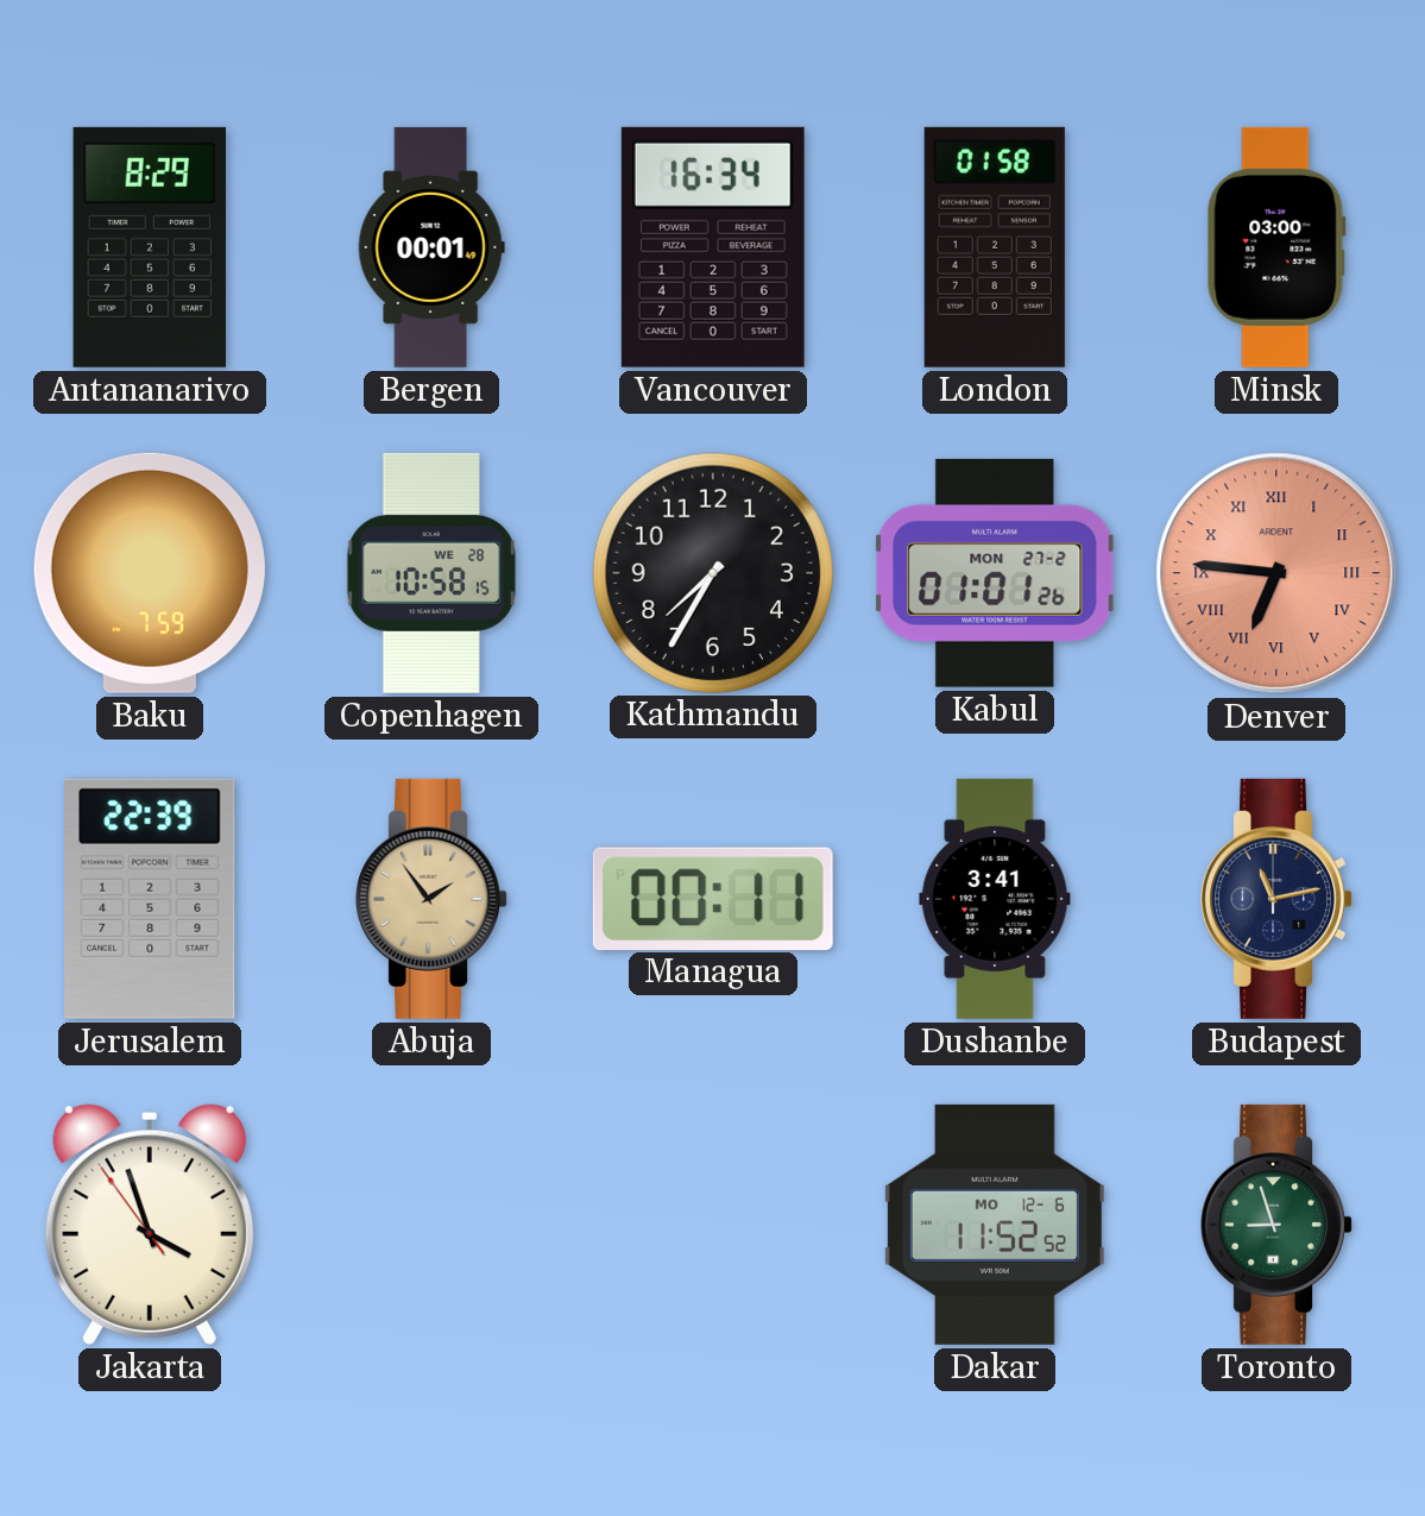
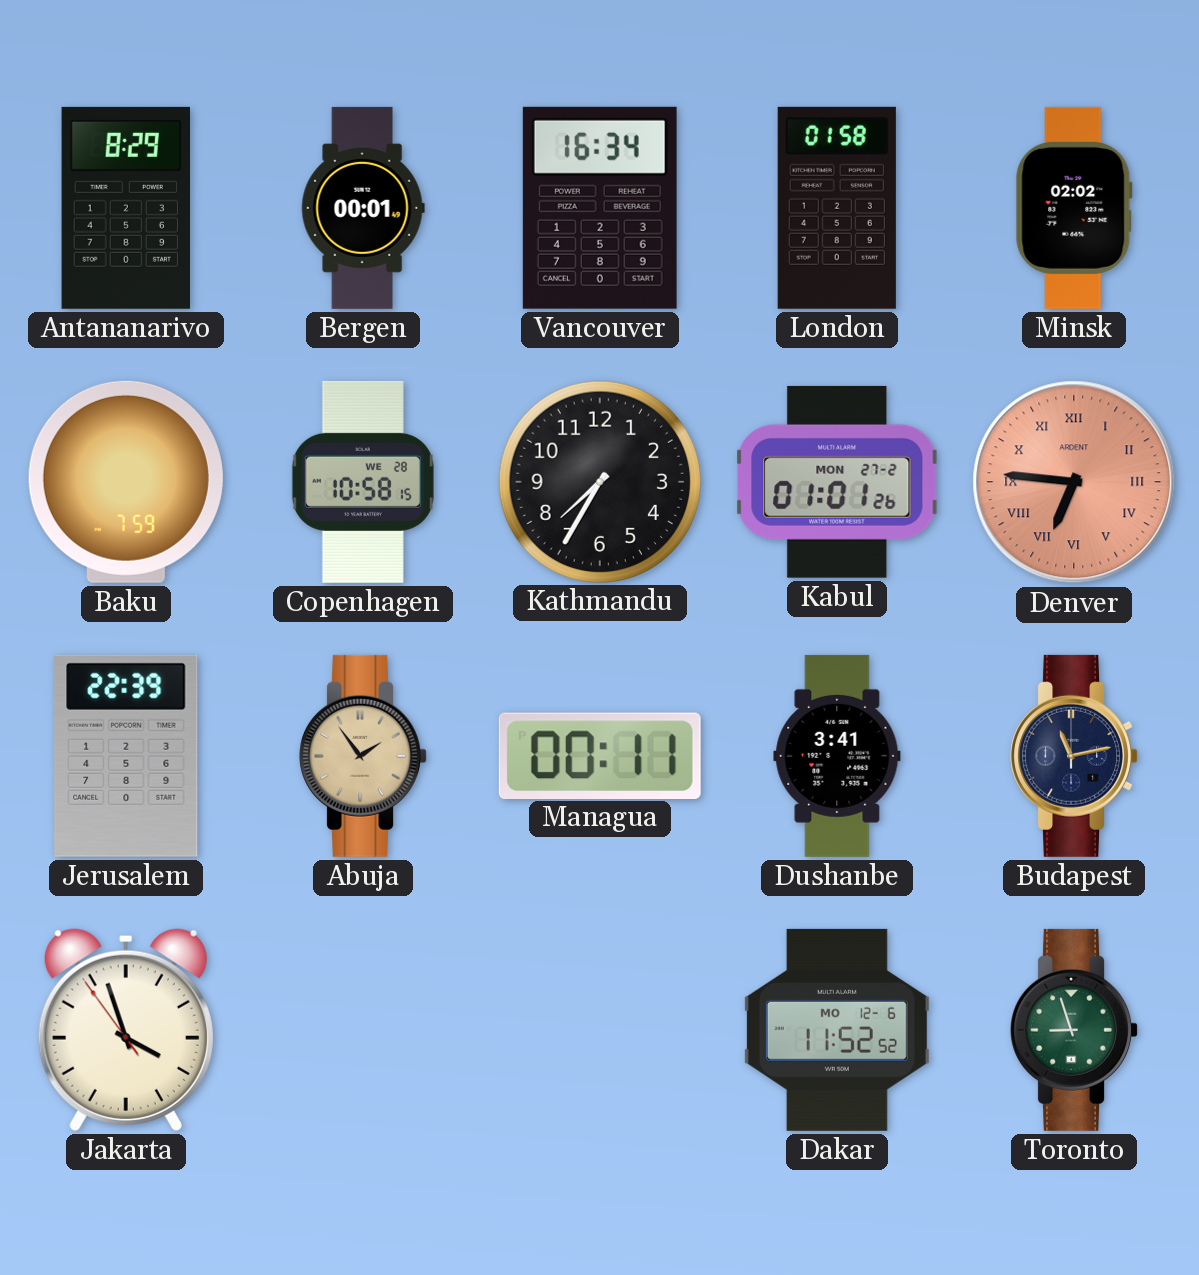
Minsk: 03:00 -> 02:02 (1074, 208)
